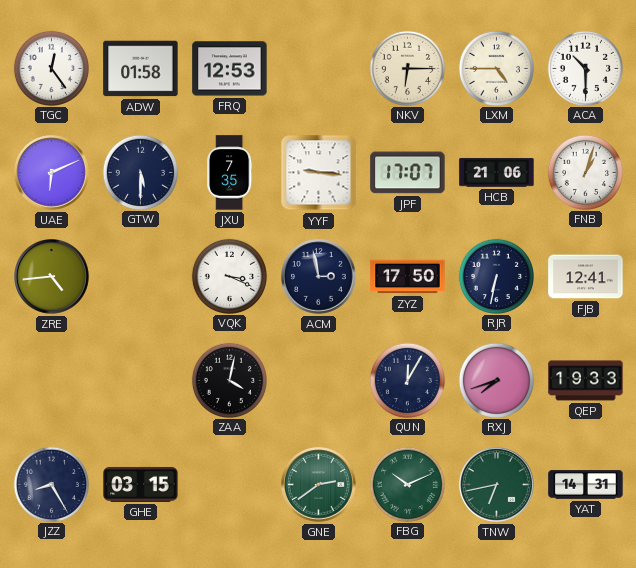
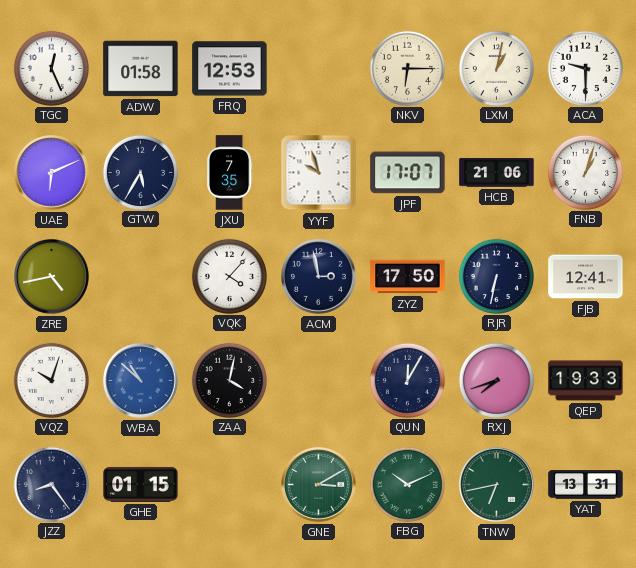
TGC: 12:24 -> 12:26 (51, 68)
LXM: 4:45 -> 1:02 (496, 68)
ACA: 10:30 -> 9:30 (585, 68)
GTW: 5:30 -> 5:35 (140, 172)
YYF: 9:16 -> 9:57 (319, 173)
ZRE: 4:44 -> 4:43 (52, 277)
VQK: 3:19 -> 4:07 (229, 276)
VQZ: none -> 10:03 (51, 380)
WBA: none -> 10:52 (141, 381)
JZZ: 8:25 -> 8:24 (51, 484)
GHE: 03:15 -> 01:15 (141, 484)
GNE: 2:39 -> 3:10 (319, 485)
YAT: 14:31 -> 13:31 (586, 485)
